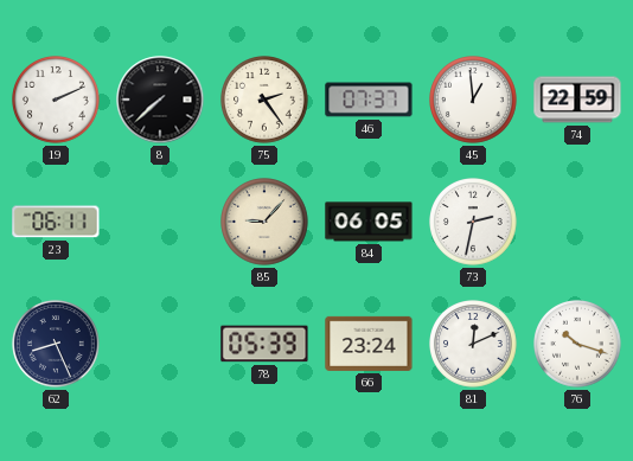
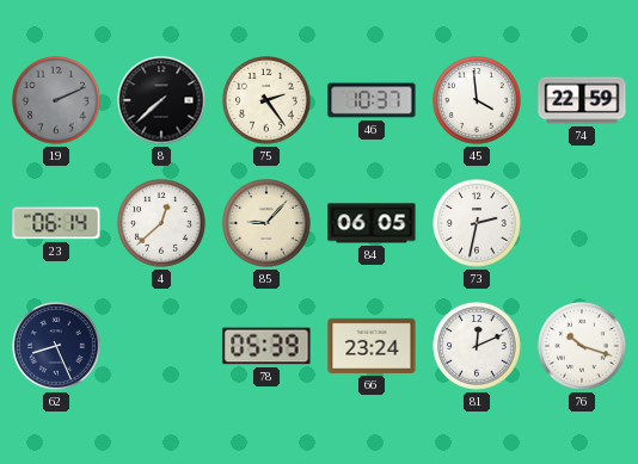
19 dial: white -> grey (57, 101)
46: 07:37 -> 10:37 (372, 100)
45: 12:59 -> 3:59 (478, 101)
23: 06:11 -> 06:14 (56, 223)
4: none -> 12:38 (162, 224)
